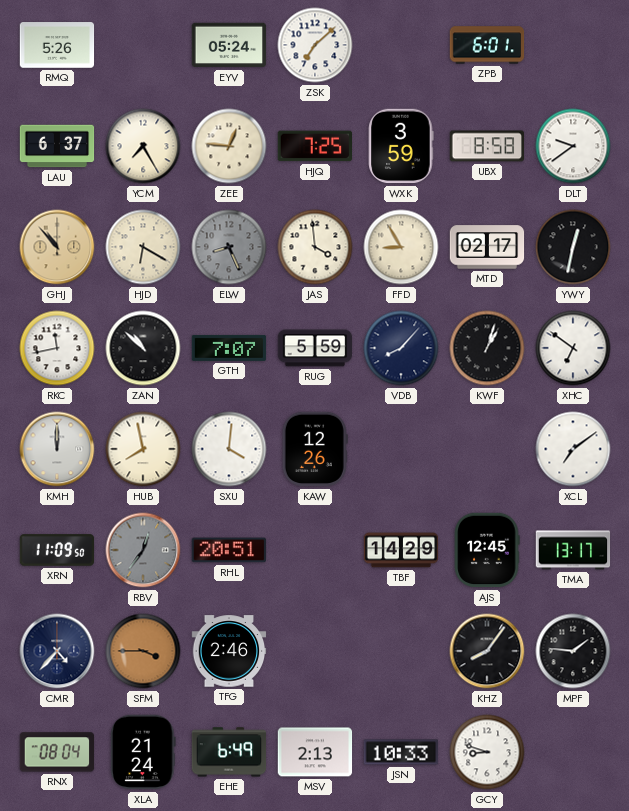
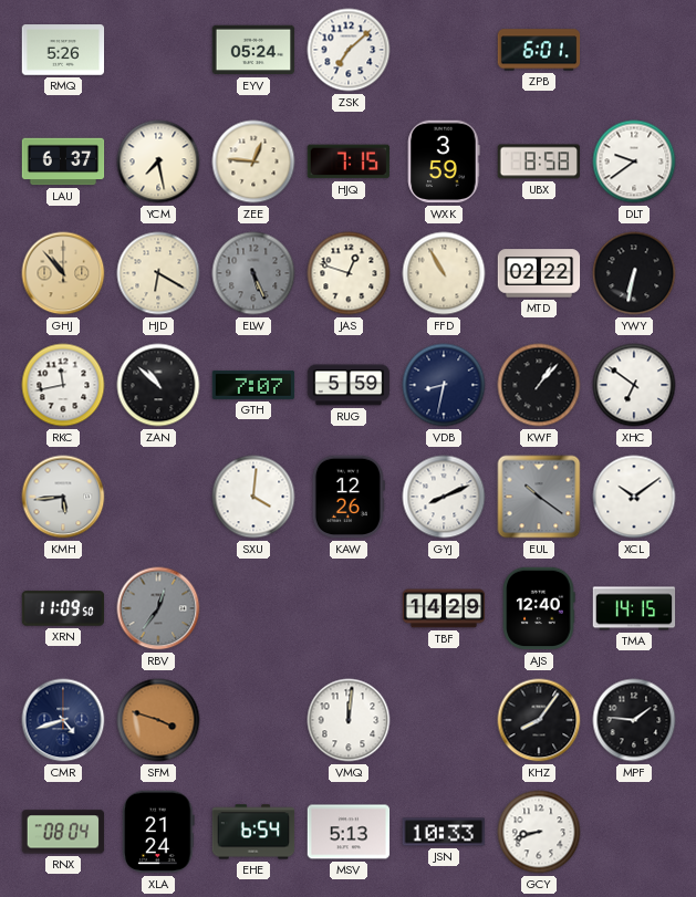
YCM: 7:25 -> 7:28 (158, 161)
HJQ: 7:25 -> 7:15 (347, 161)
ELW: 8:26 -> 5:26 (253, 273)
JAS: 3:59 -> 12:48 (349, 273)
FFD: 8:55 -> 10:55 (444, 273)
MTD: 02:17 -> 02:22 (539, 273)
YWY: 12:32 -> 6:32 (634, 273)
VDB: 8:07 -> 8:32 (444, 385)
KWF: 1:03 -> 1:07 (539, 385)
KMH: 12:00 -> 5:44 (63, 497)
HUB: 7:58 -> none (143, 449)
GYJ: none -> 8:11 (444, 497)
EUL: none -> 10:21 (539, 497)
XCL: 7:09 -> 10:09 (634, 497)
RHL: 20:51 -> none (229, 550)
AJS: 12:45 -> 12:40 (539, 608)
TMA: 13:17 -> 14:15 (634, 608)
CMR: 4:37 -> 4:42 (63, 720)
SFM: 3:45 -> 3:48 (158, 720)
TFG: 2:46 -> none (229, 651)
VMQ: none -> 12:01 (349, 720)
EHE: 6:49 -> 6:54 (253, 832)
MSV: 2:13 -> 5:13 (349, 832)
GCY: 8:48 -> 8:42 (539, 832)
